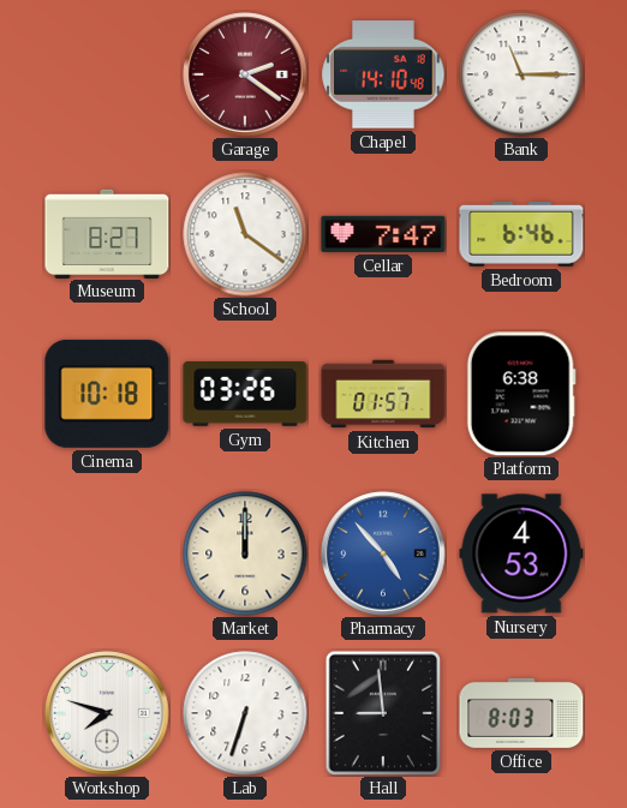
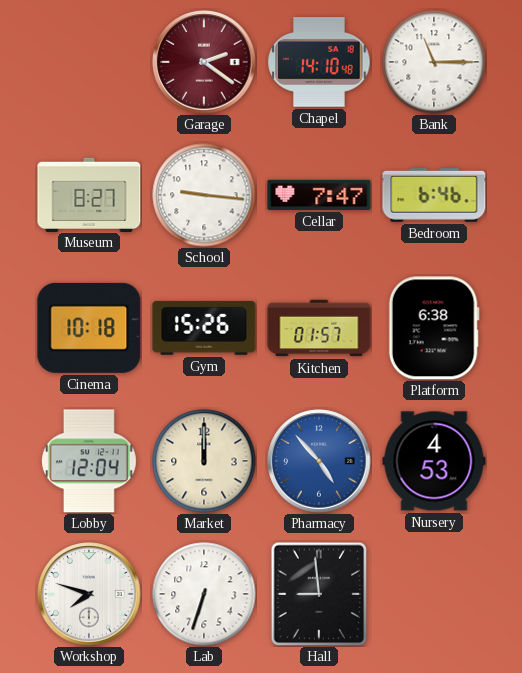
School: 11:21 -> 9:16 (204, 195)
Gym: 03:26 -> 15:26 (204, 328)
Lobby: none -> 12:04 (89, 461)
Office: 8:03 -> none (521, 713)
